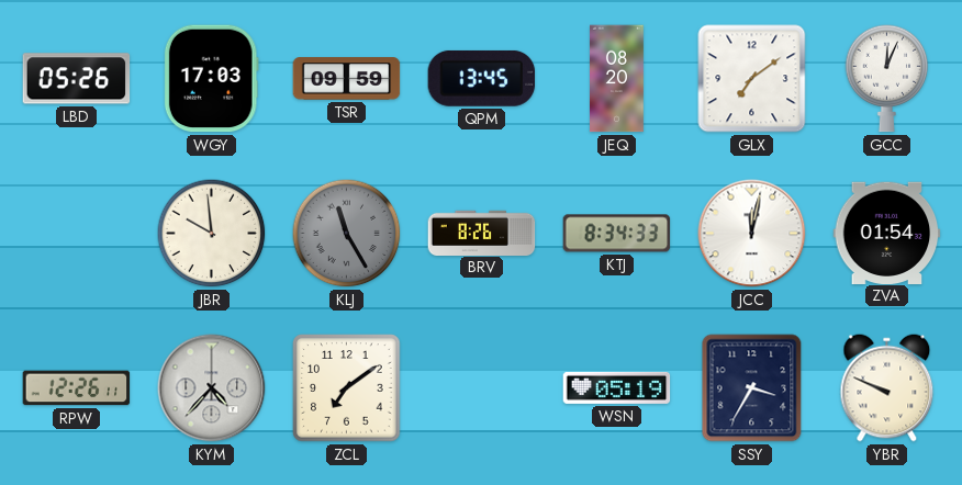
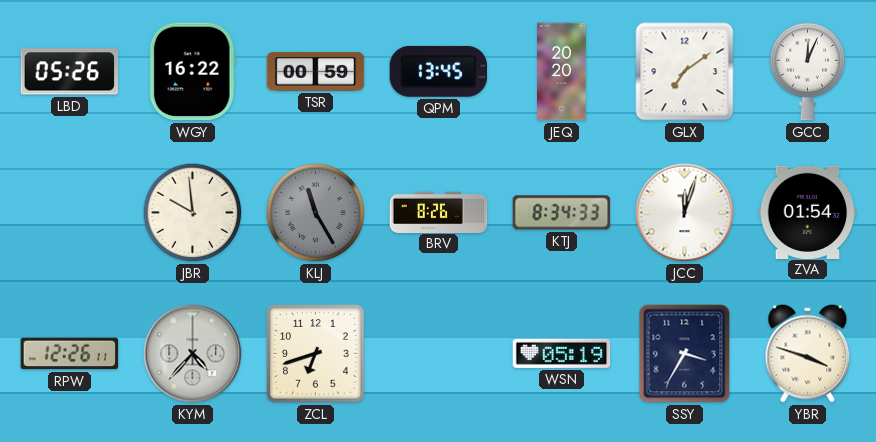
WGY: 17:03 -> 16:22 (192, 72)
TSR: 09:59 -> 00:59 (316, 72)
JEQ: 08:20 -> 20:20 (562, 72)
JCC: 12:02 -> 12:03 (685, 213)
ZCL: 7:09 -> 6:42 (316, 354)
YBR: 9:49 -> 3:48 (808, 354)
